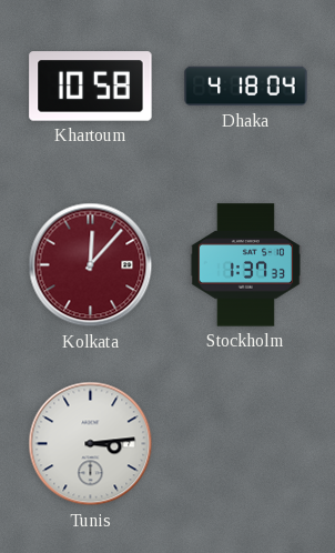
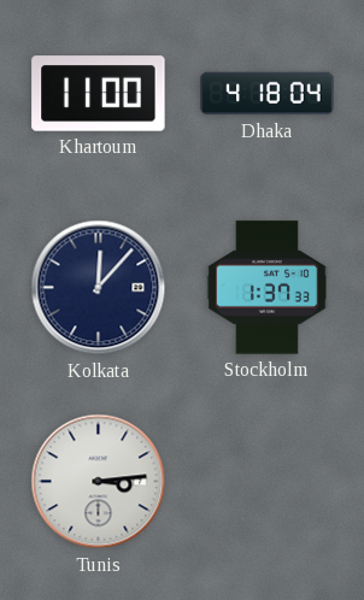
Khartoum: 10:58 -> 11:00 (99, 94)
Kolkata dial: burgundy -> navy (99, 288)
